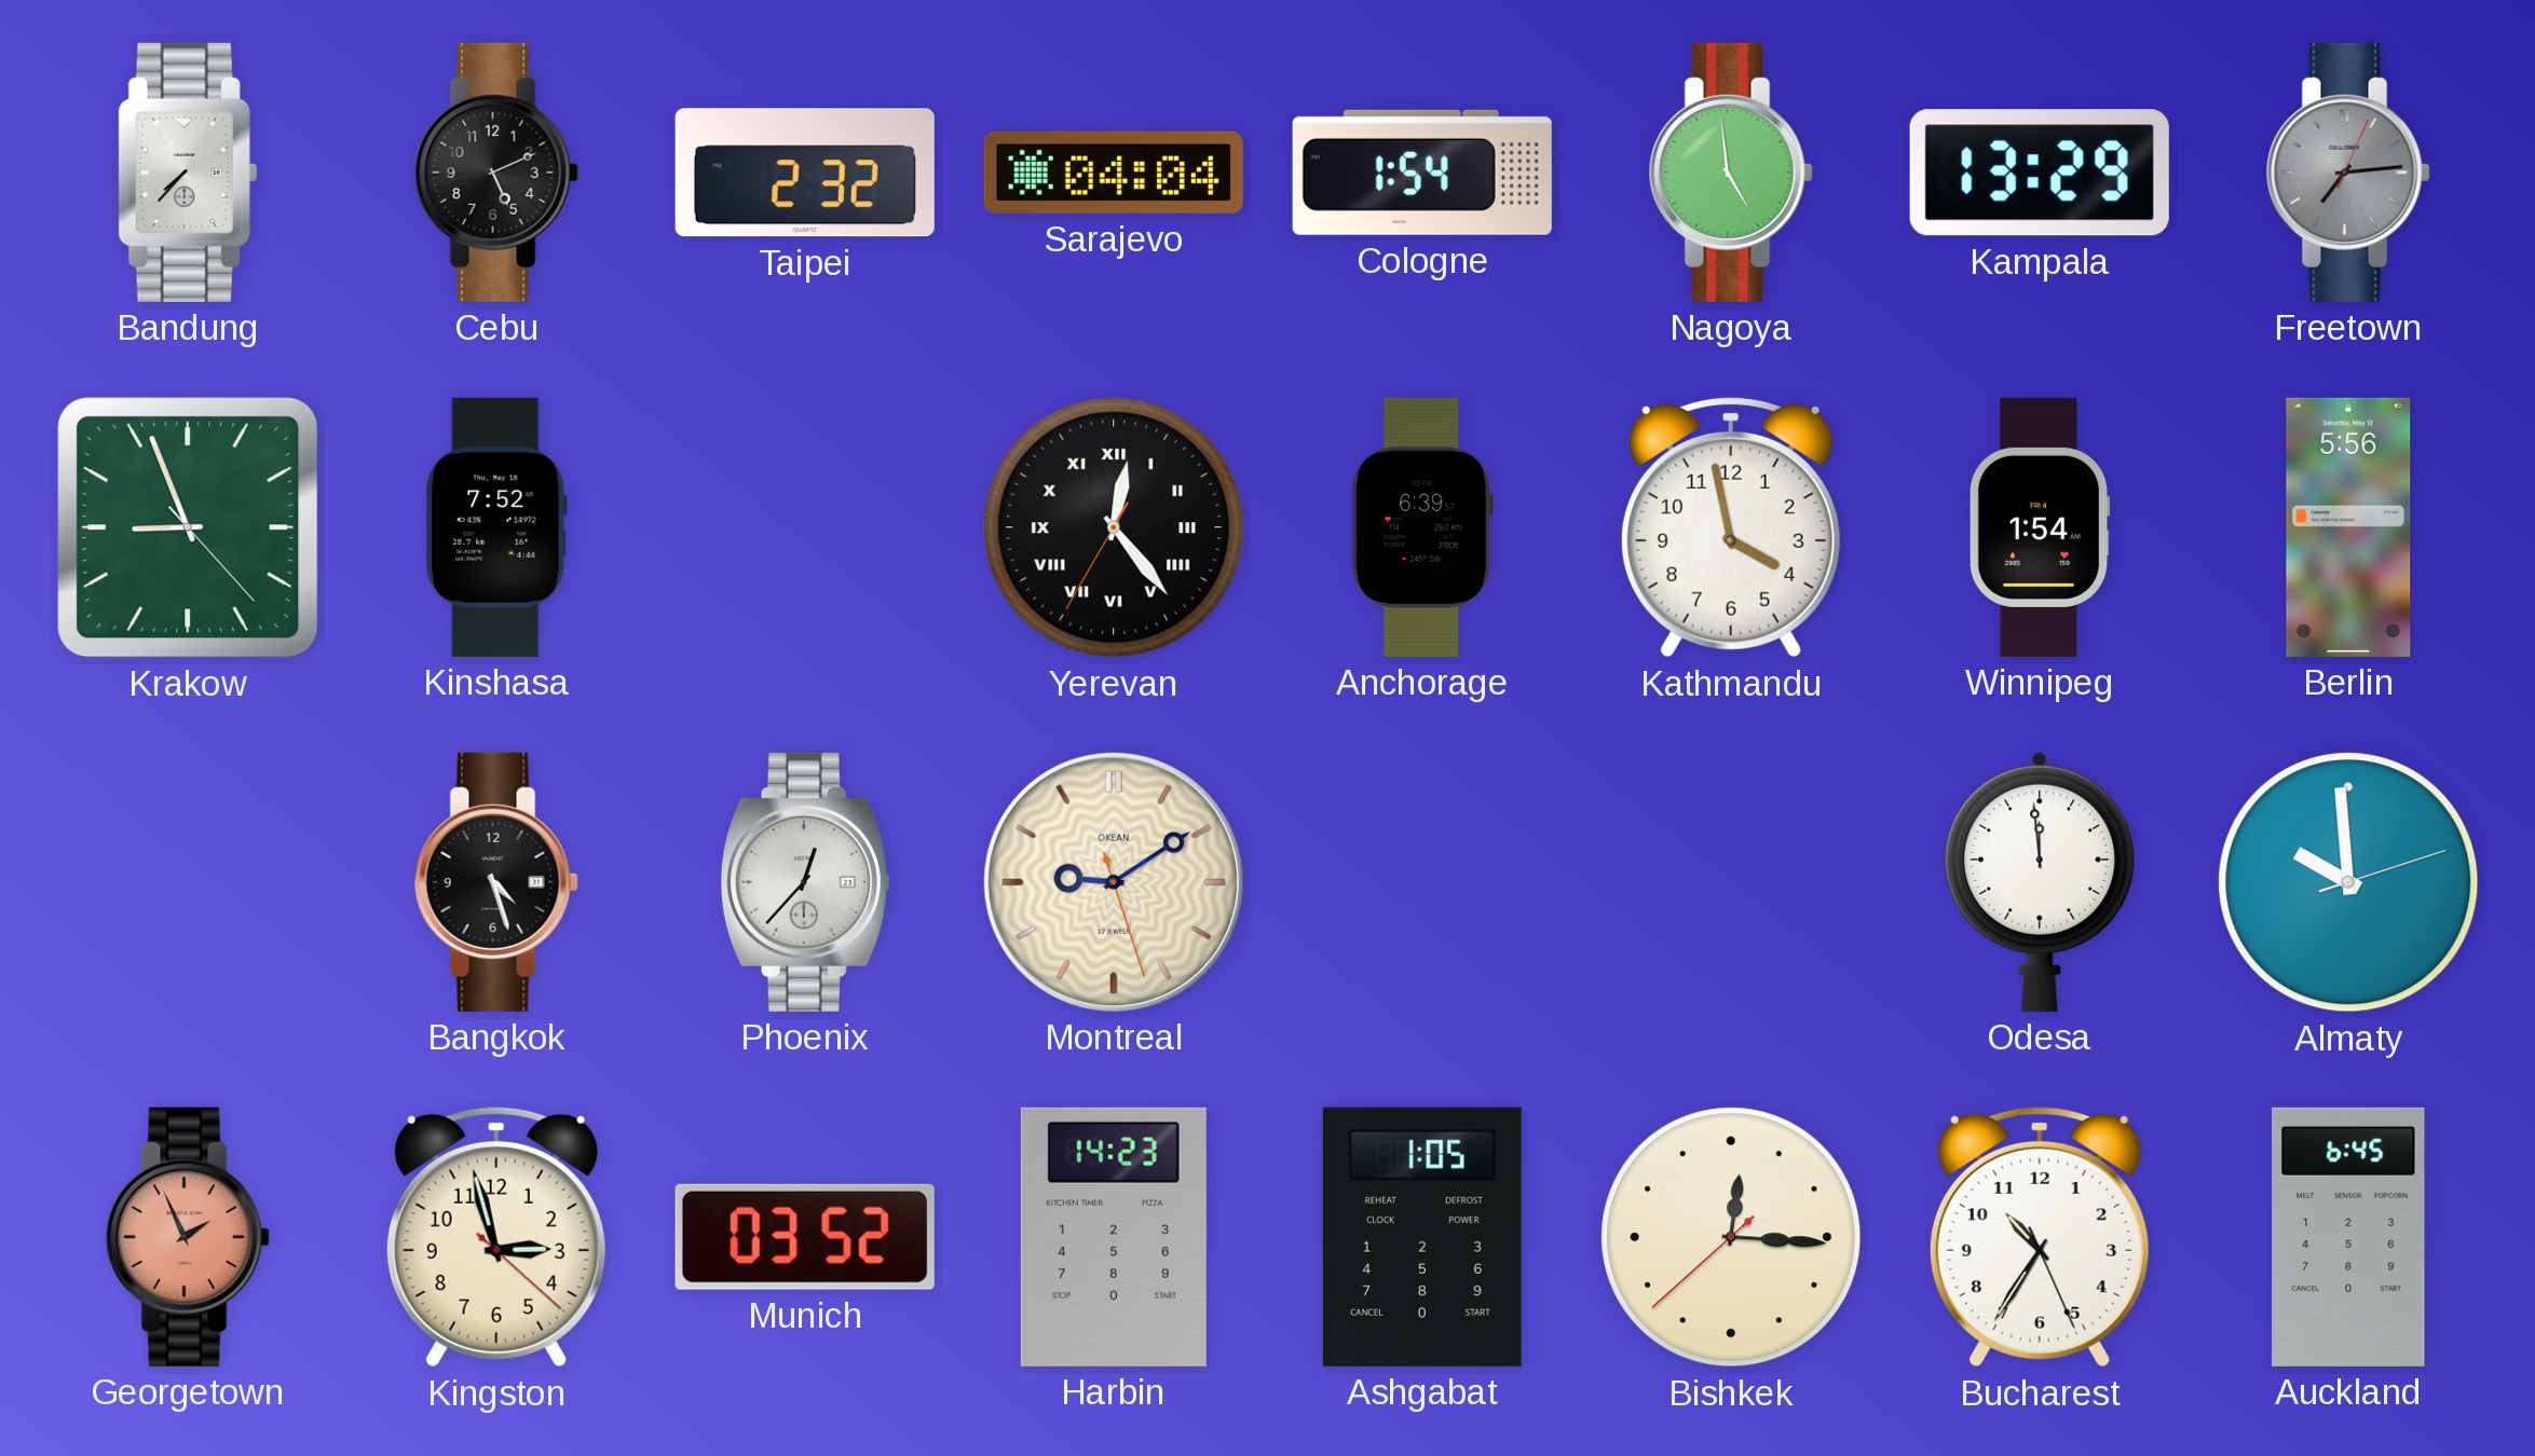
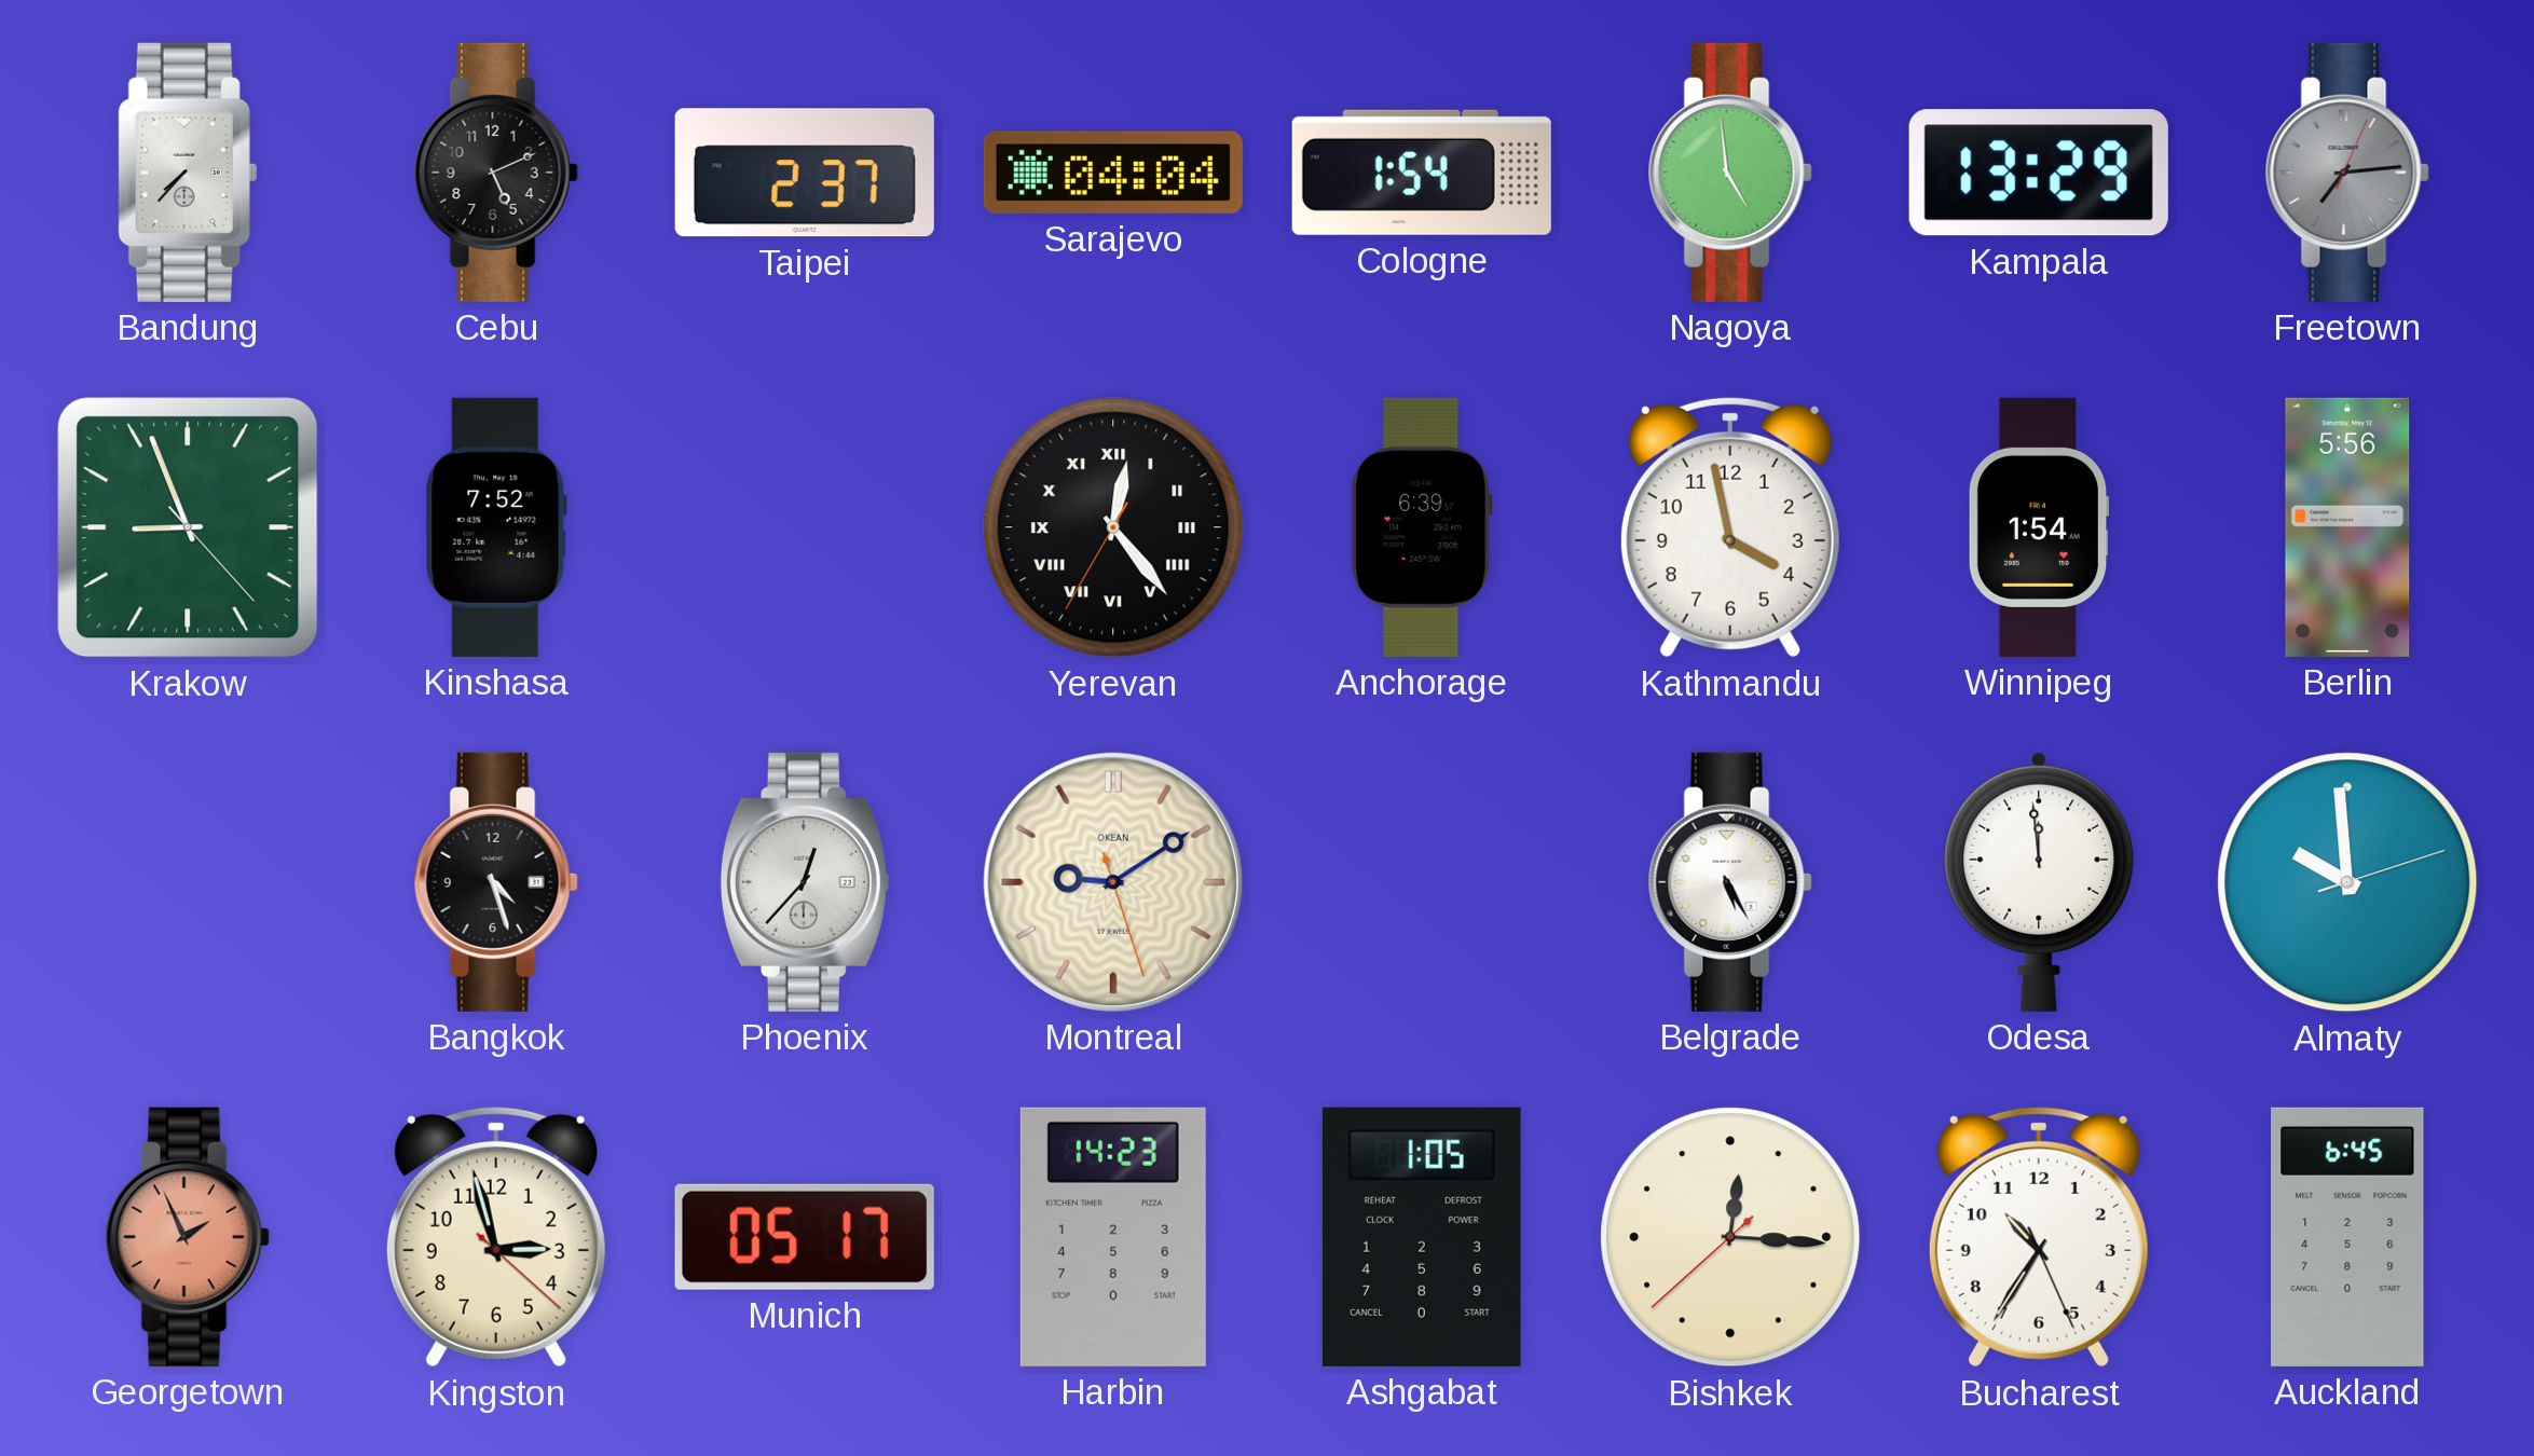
Taipei: 2:32 -> 2:37 (805, 173)
Belgrade: none -> 5:25 (1730, 882)
Munich: 03:52 -> 05:17 (805, 1237)
